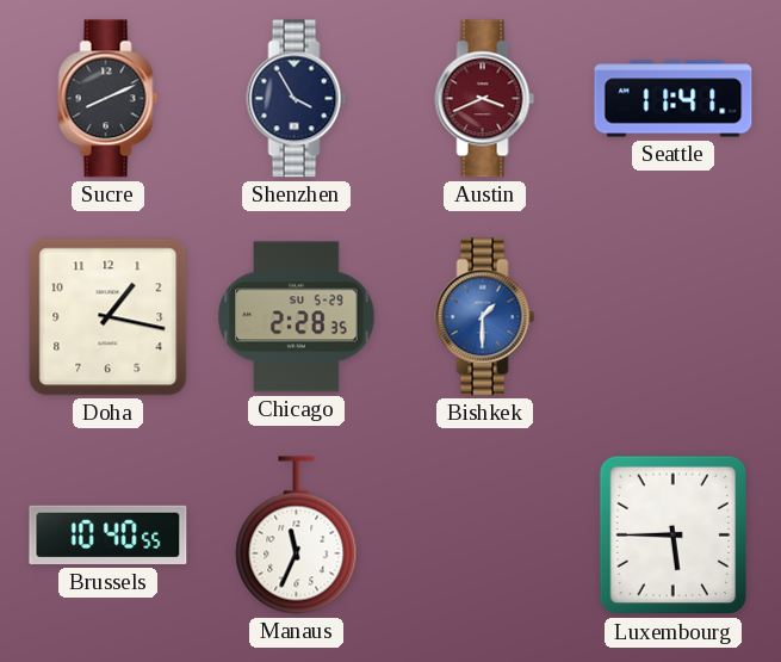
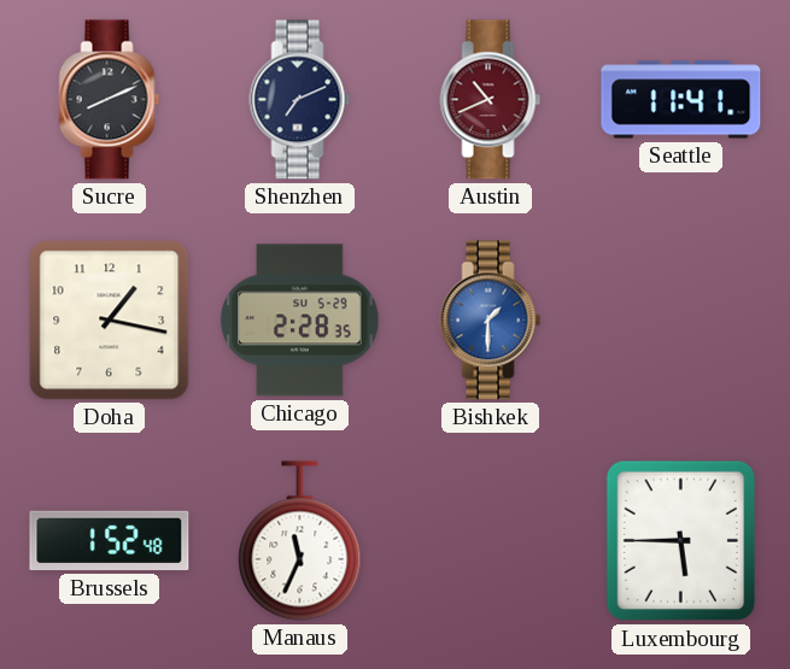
Shenzhen: 3:55 -> 7:11 (300, 100)
Austin: 3:41 -> 10:41 (491, 100)
Brussels: 10:40 -> 1:52 (110, 541)
